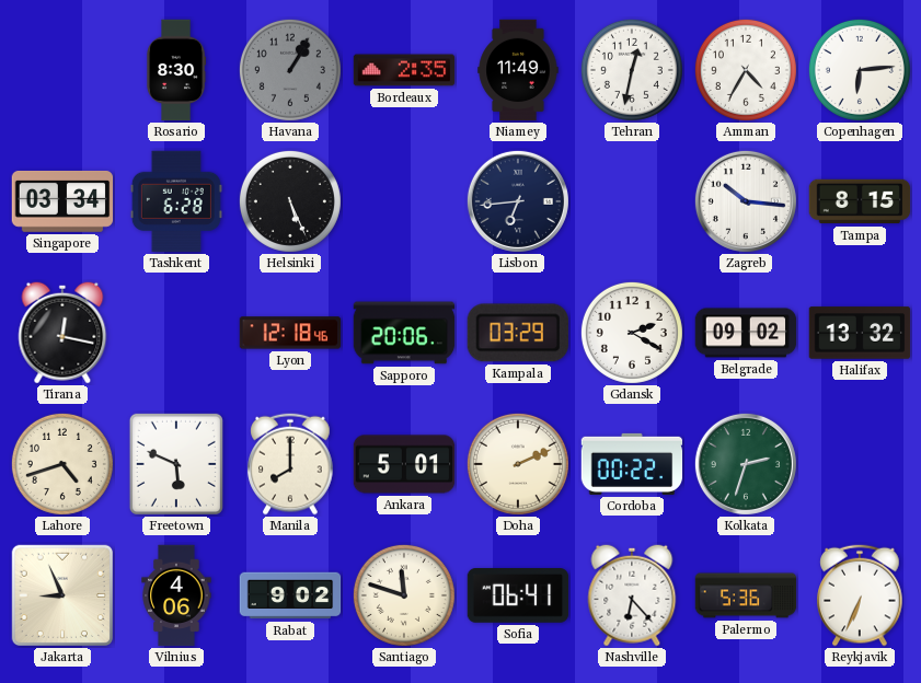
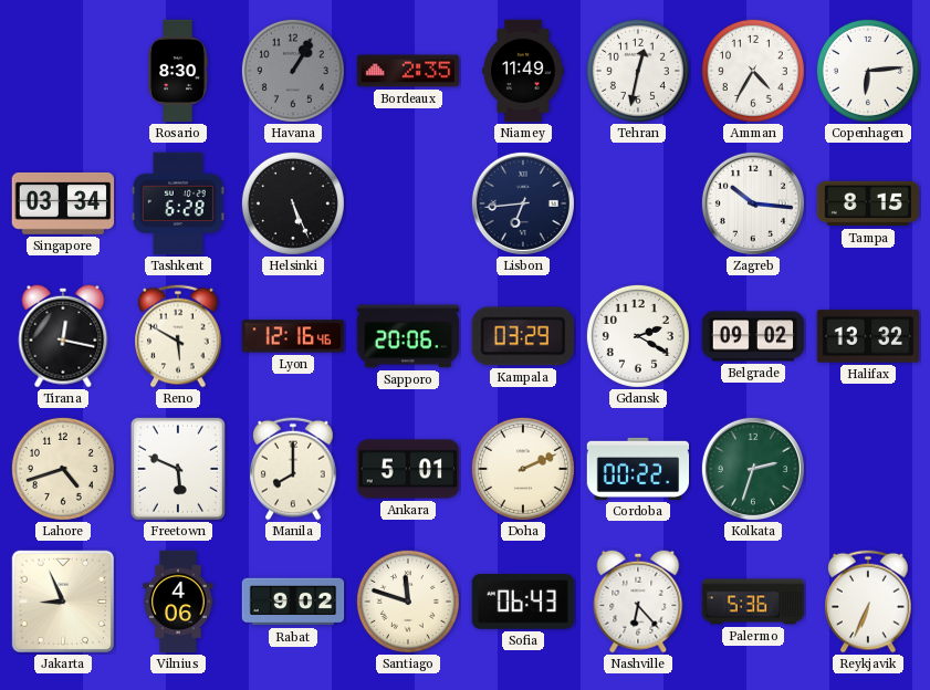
Reno: none -> 5:50 (178, 336)
Lyon: 12:18 -> 12:16 (293, 336)
Sofia: 06:41 -> 06:43 (523, 603)
